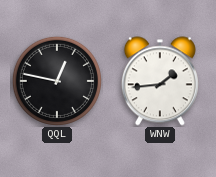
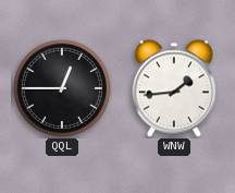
QQL: 12:47 -> 12:45 (62, 88)
